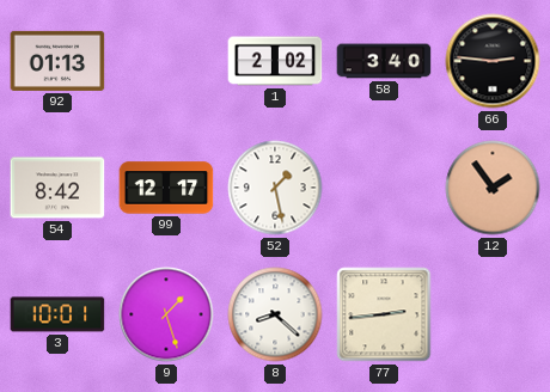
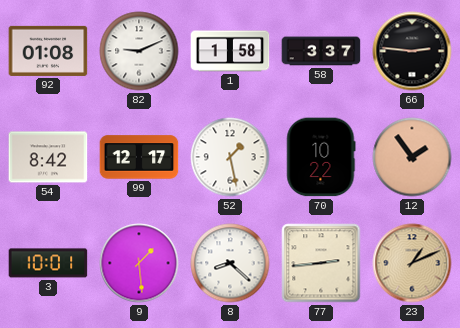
92: 01:13 -> 01:08 (48, 51)
82: none -> 9:11 (139, 51)
1: 2:02 -> 1:58 (230, 51)
58: 3:40 -> 3:37 (321, 51)
70: none -> 10:22 (321, 157)
9: 1:27 -> 1:29 (139, 263)
23: none -> 1:11 (412, 263)
